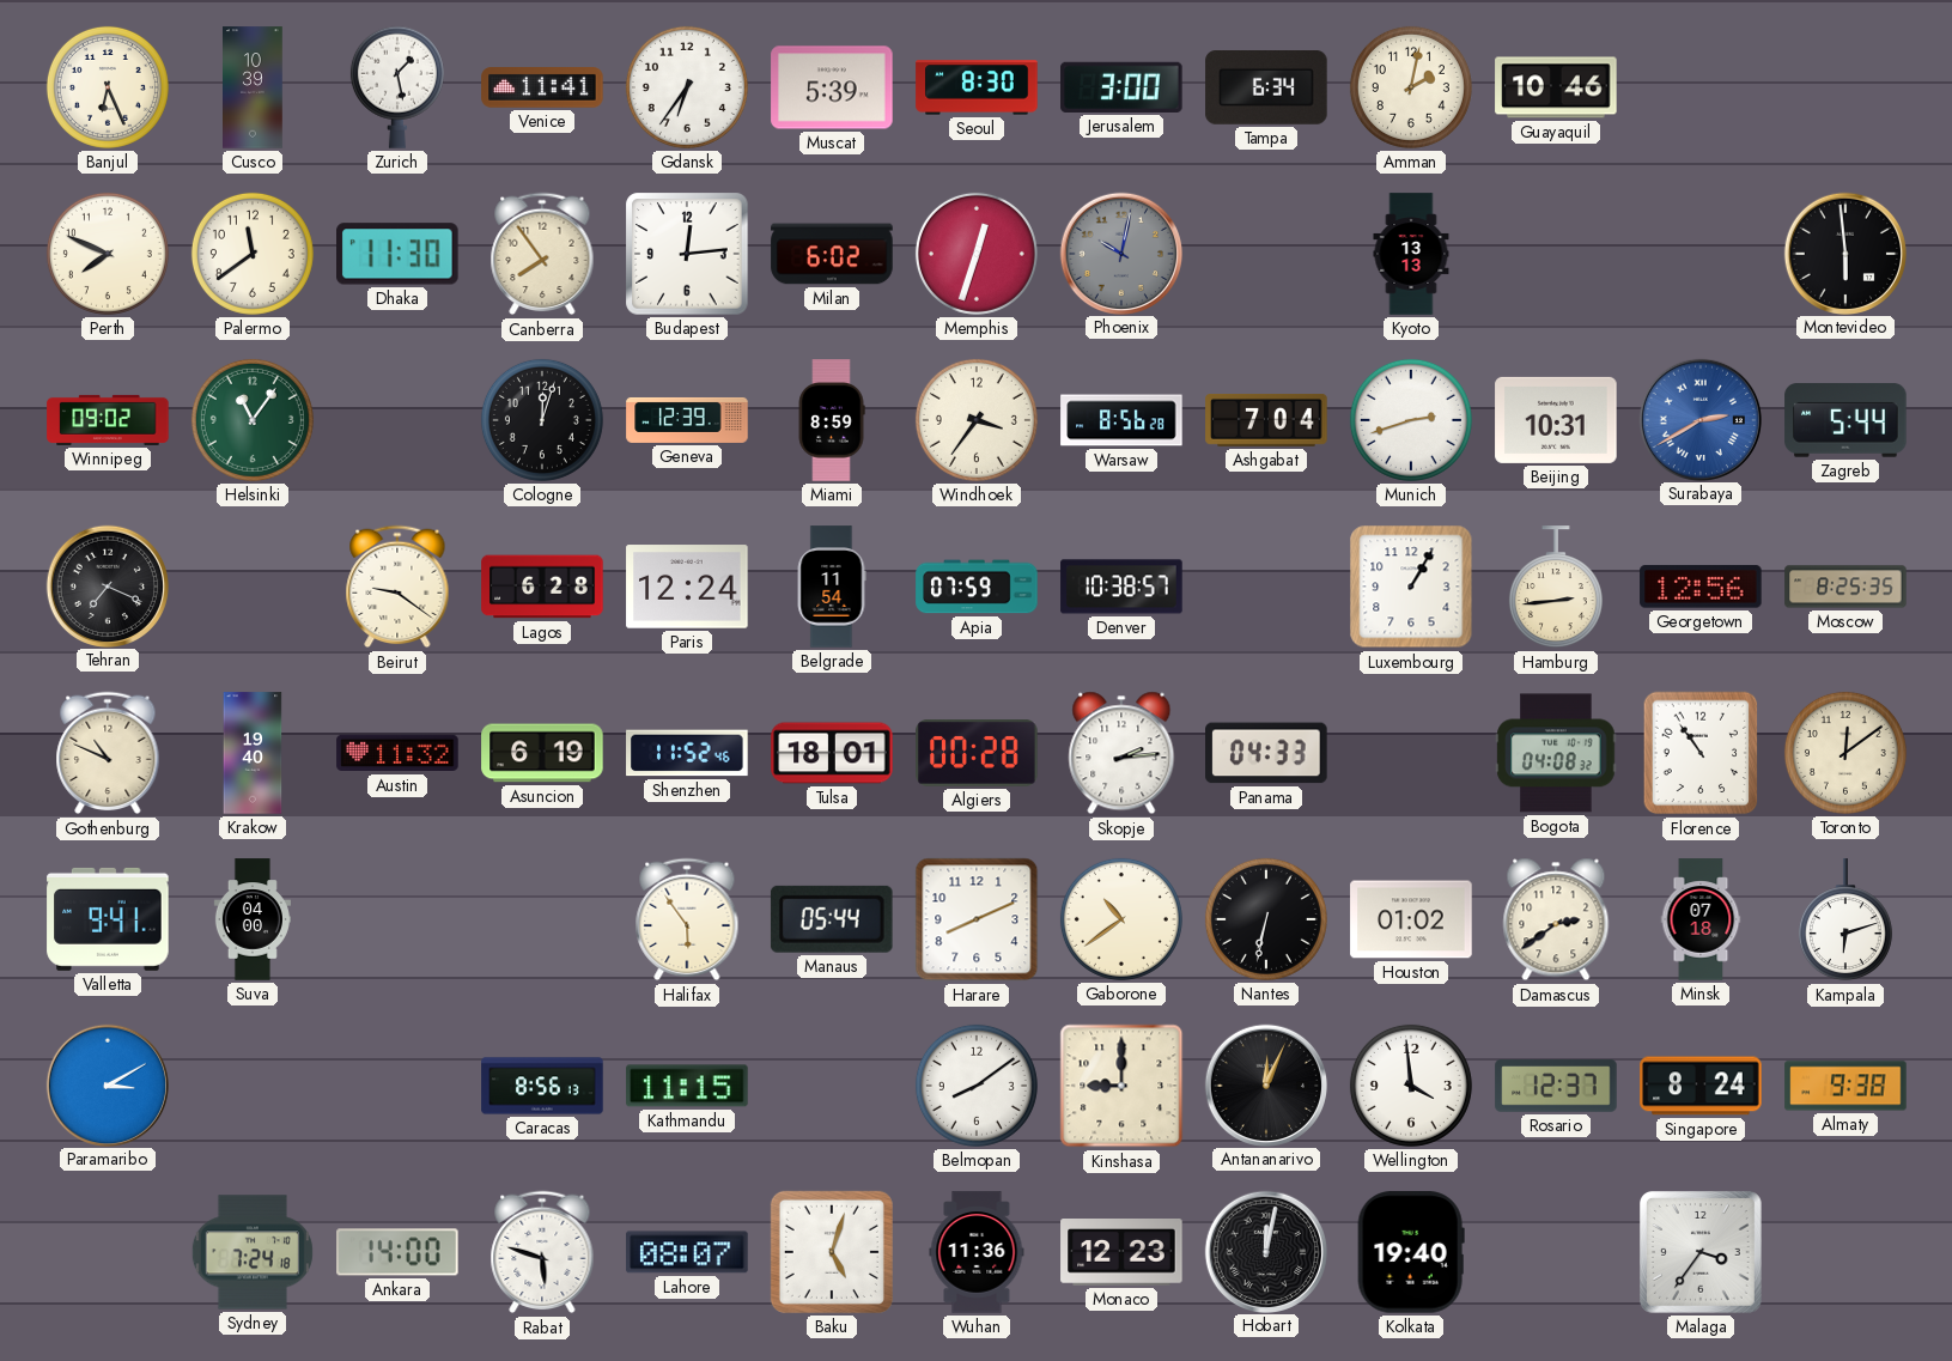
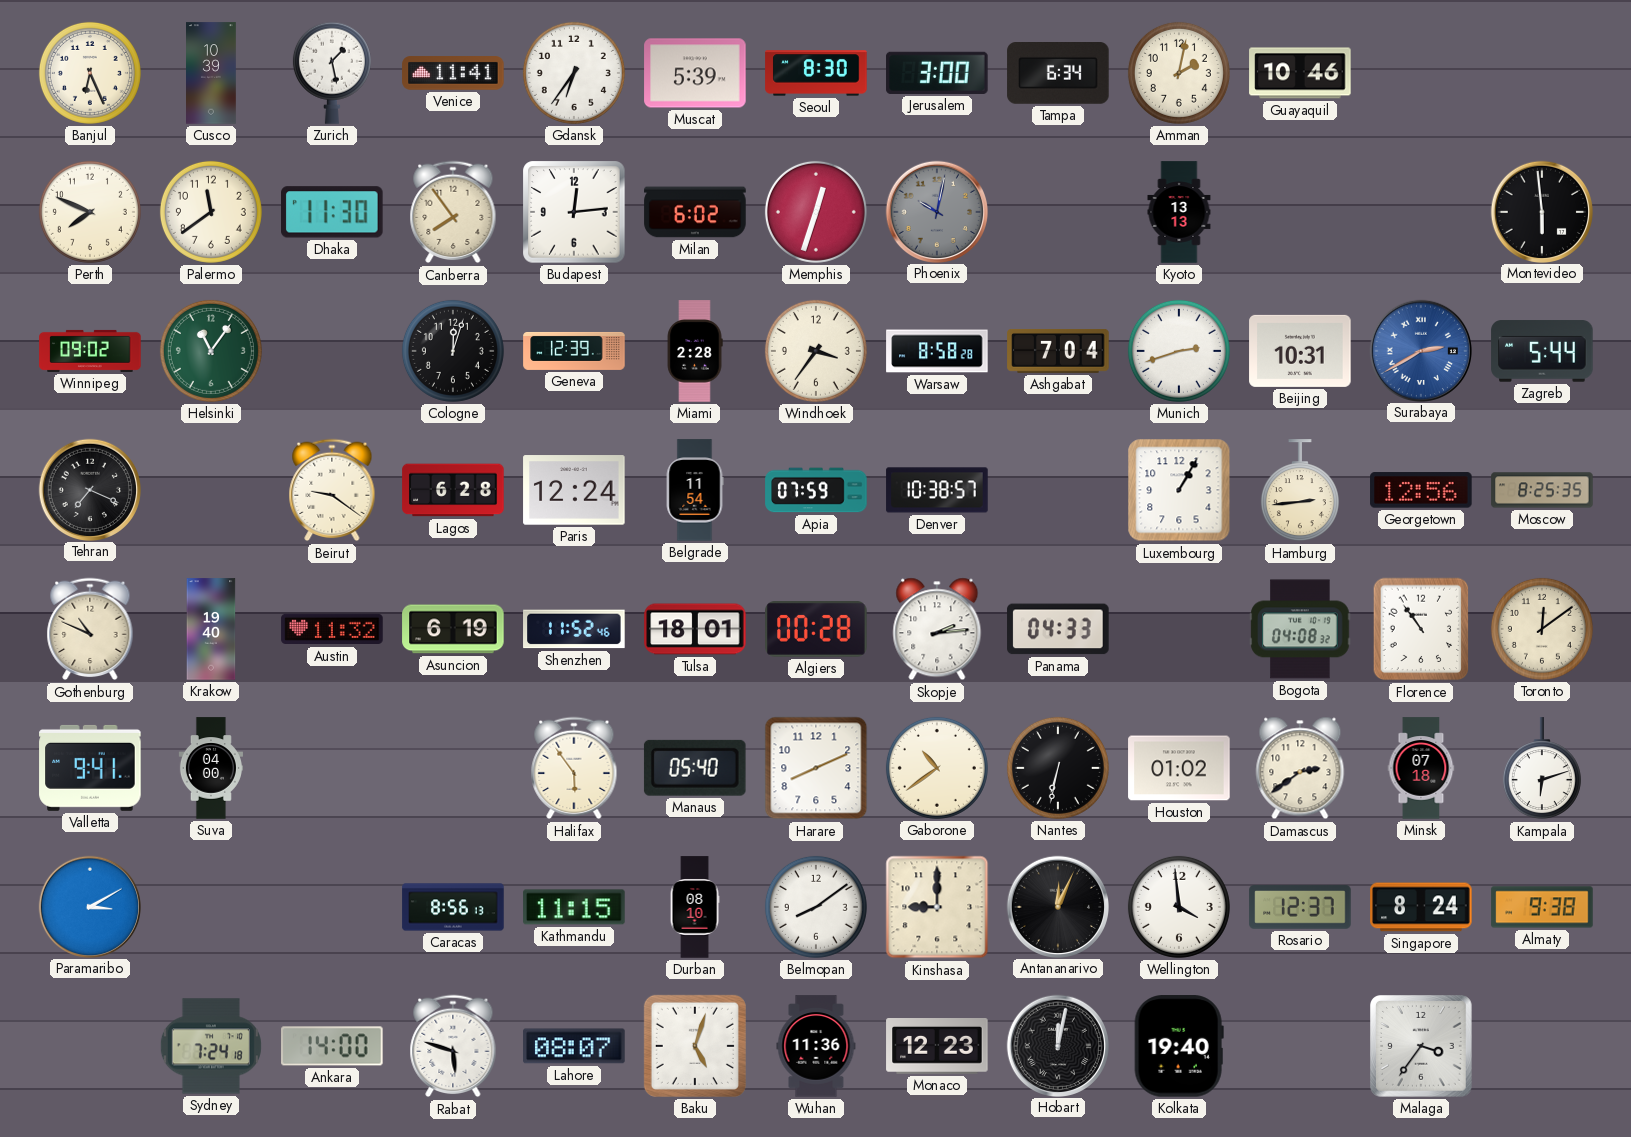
Miami: 8:59 -> 2:28 (695, 351)
Warsaw: 8:56 -> 8:58 (937, 351)
Manaus: 05:44 -> 05:40 (695, 768)
Durban: none -> 08:10 (695, 907)
